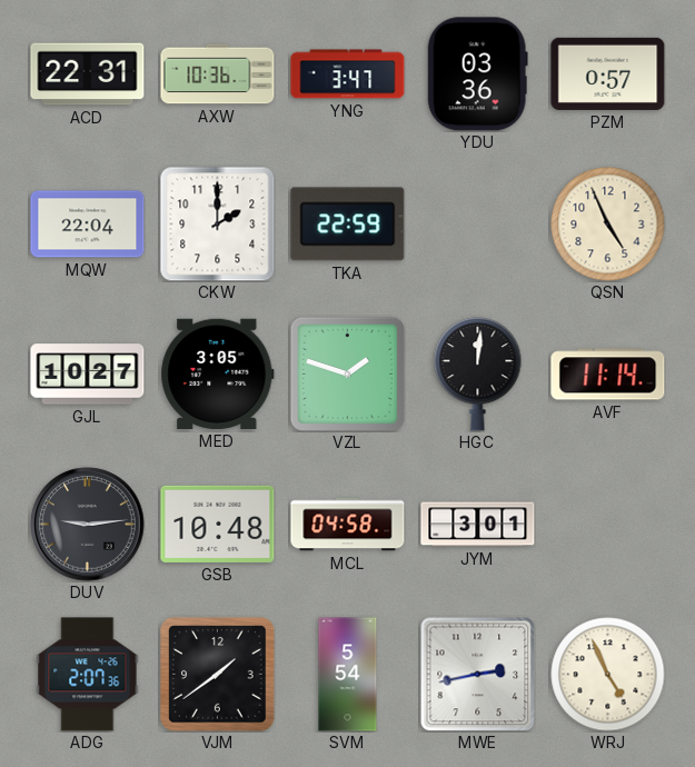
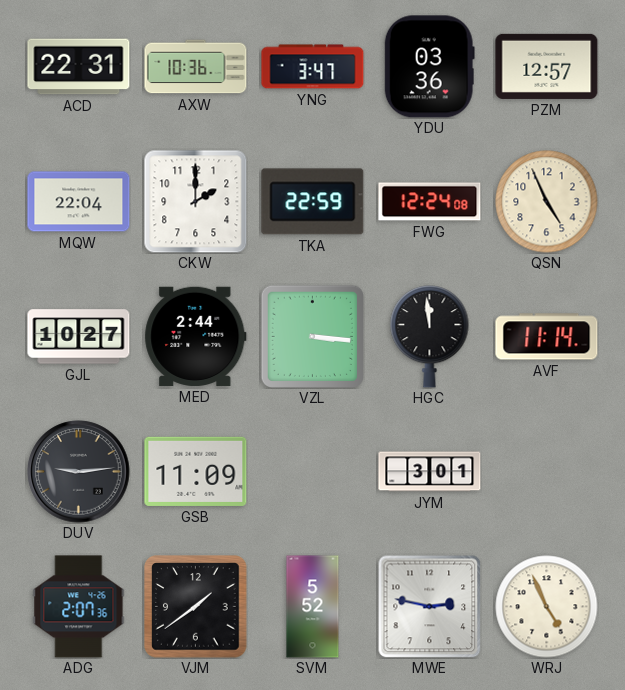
PZM: 0:57 -> 12:57 (547, 66)
FWG: none -> 12:24 (430, 202)
MED: 3:05 -> 2:44 (196, 336)
VZL: 1:48 -> 3:16 (312, 336)
HGC: 12:01 -> 11:59 (430, 337)
GSB: 10:48 -> 11:09 (196, 471)
MCL: 04:58 -> none (348, 525)
SVM: 5:54 -> 5:52 (313, 607)
MWE: 2:43 -> 2:47 (429, 606)
